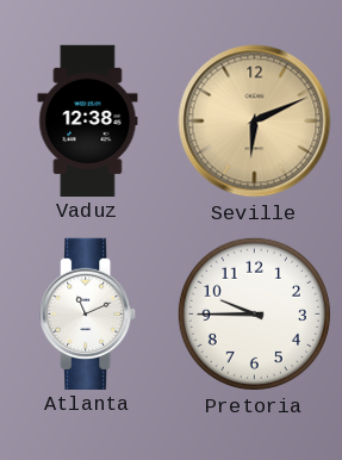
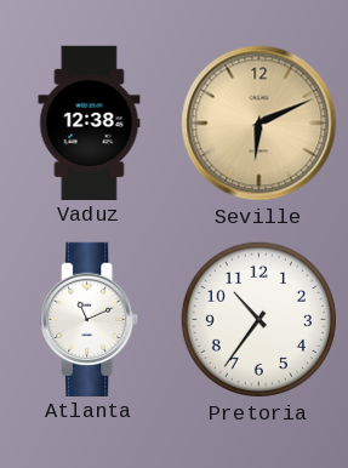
Pretoria: 9:45 -> 10:36 (258, 319)
